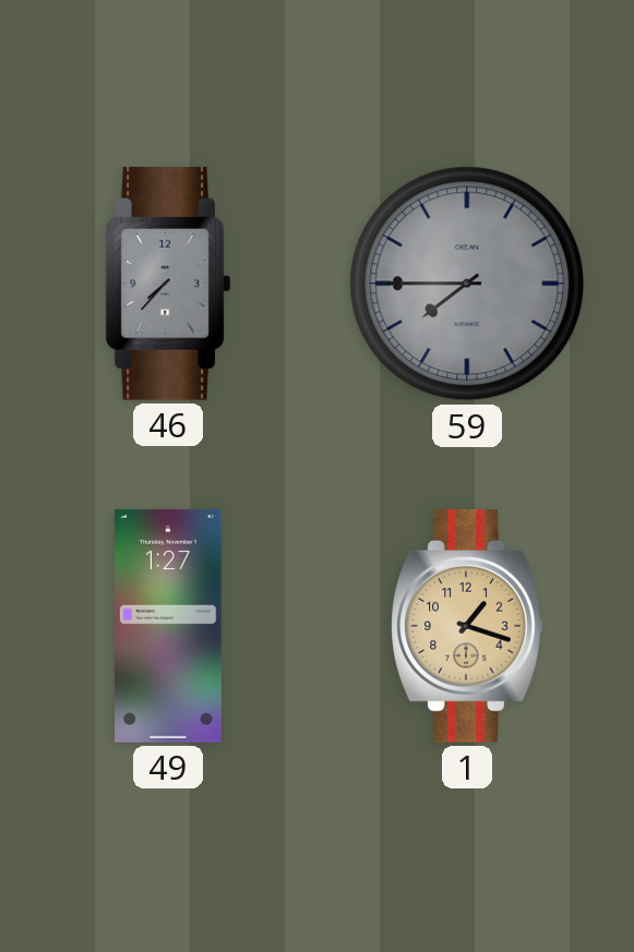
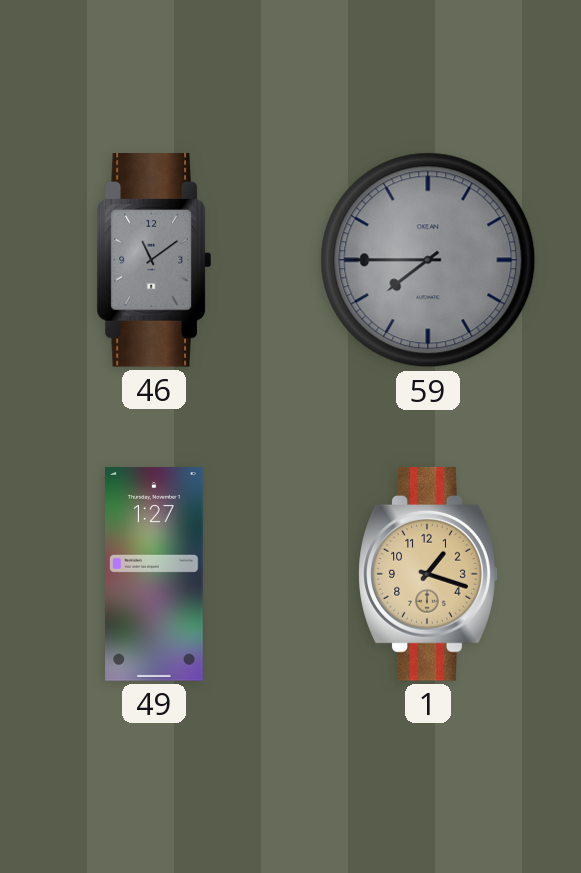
46: 7:37 -> 11:09 (154, 261)
